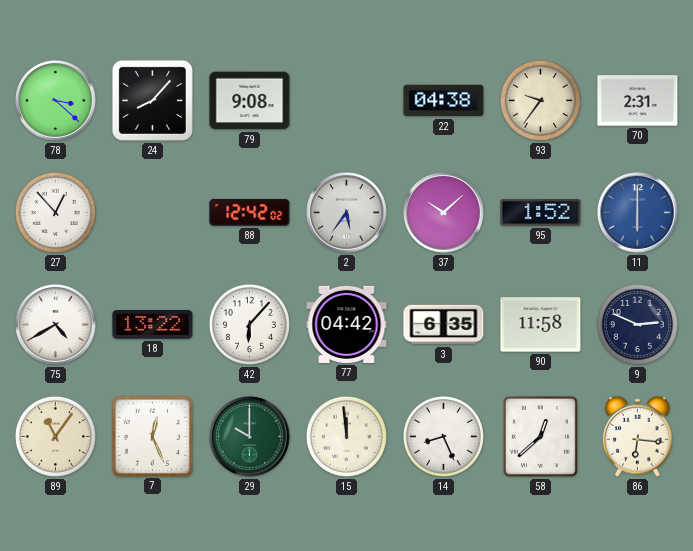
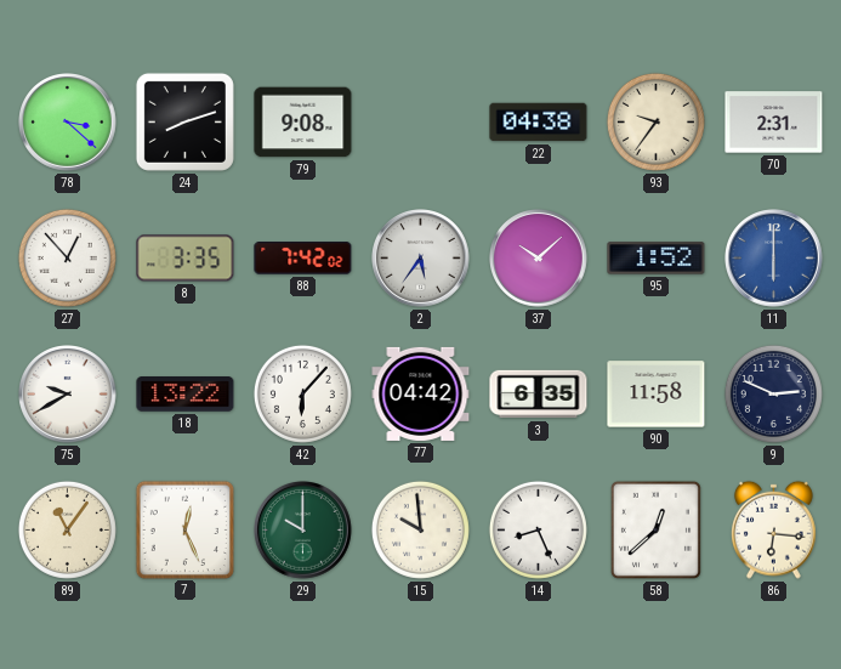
24: 8:07 -> 8:12 (184, 121)
8: none -> 3:35 (186, 259)
88: 12:42 -> 7:42 (303, 259)
75: 4:40 -> 9:40 (68, 395)
15: 11:59 -> 9:59 (420, 529)
